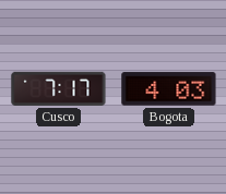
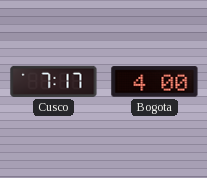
Bogota: 4:03 -> 4:00 (155, 82)
